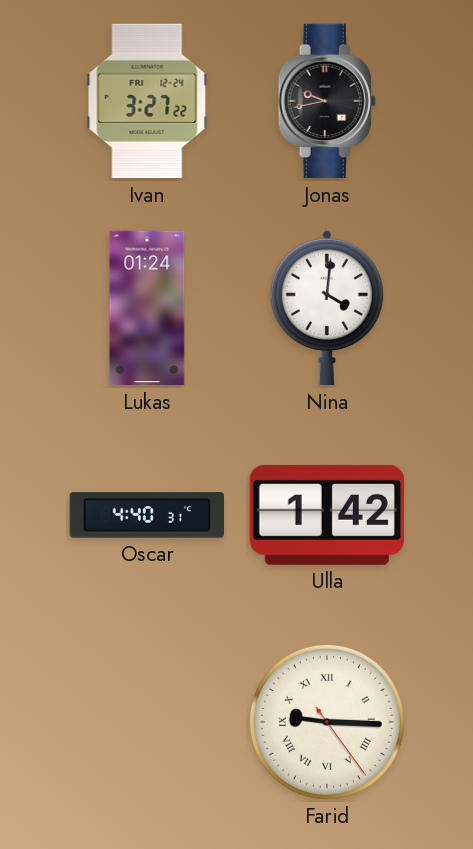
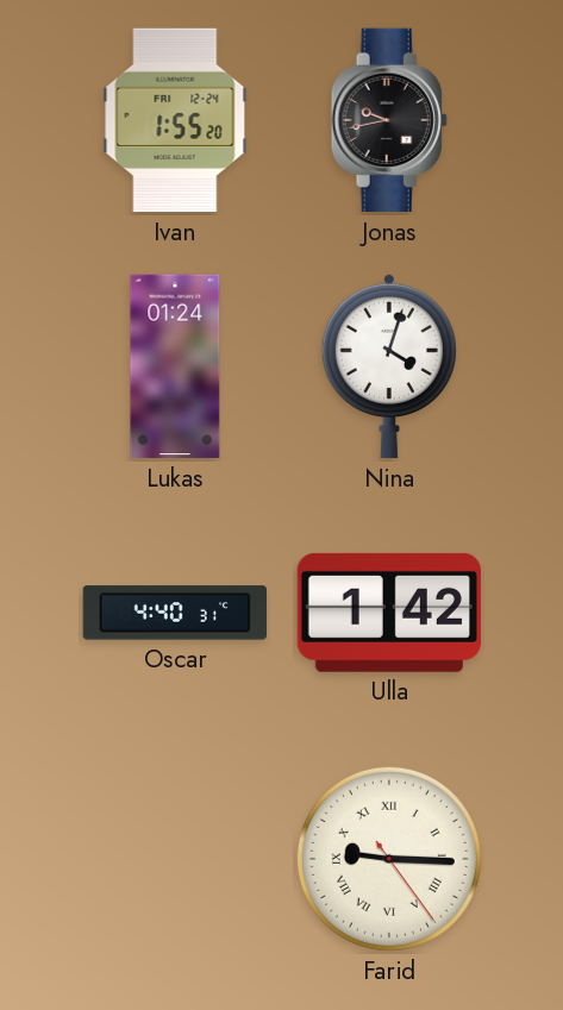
Ivan: 3:27 -> 1:55 (175, 120)
Nina: 4:01 -> 4:03 (389, 366)
